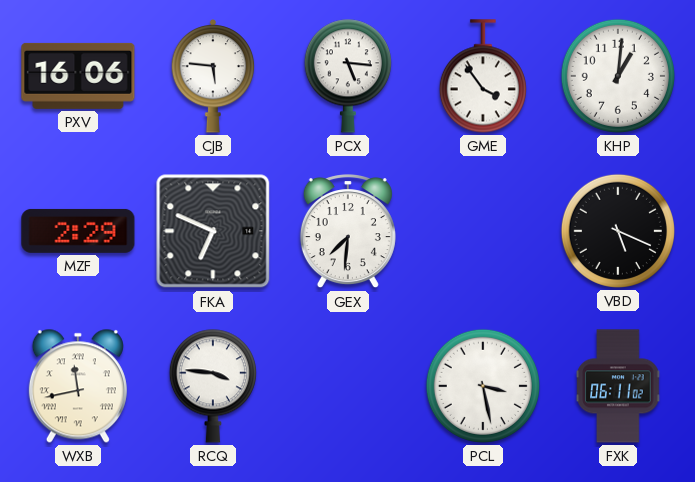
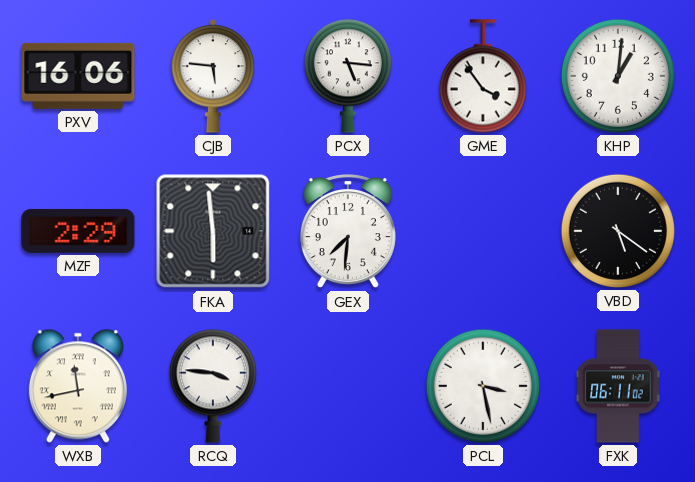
FKA: 6:49 -> 5:59 (213, 231)
VBD: 5:19 -> 5:21 (618, 231)
